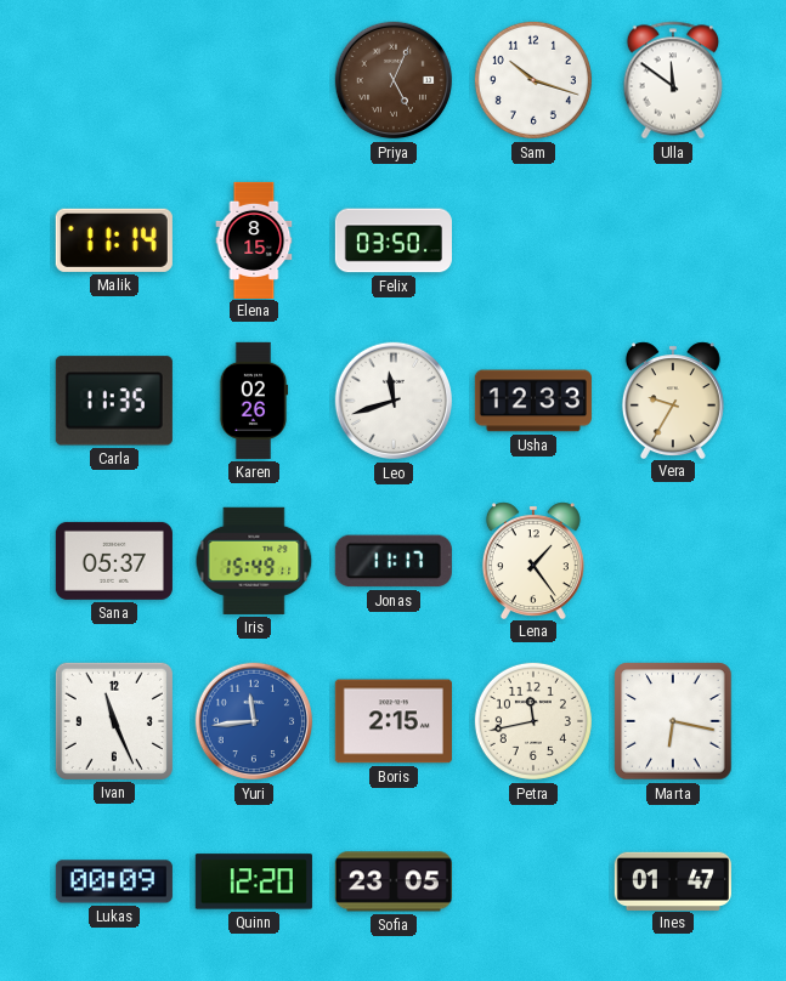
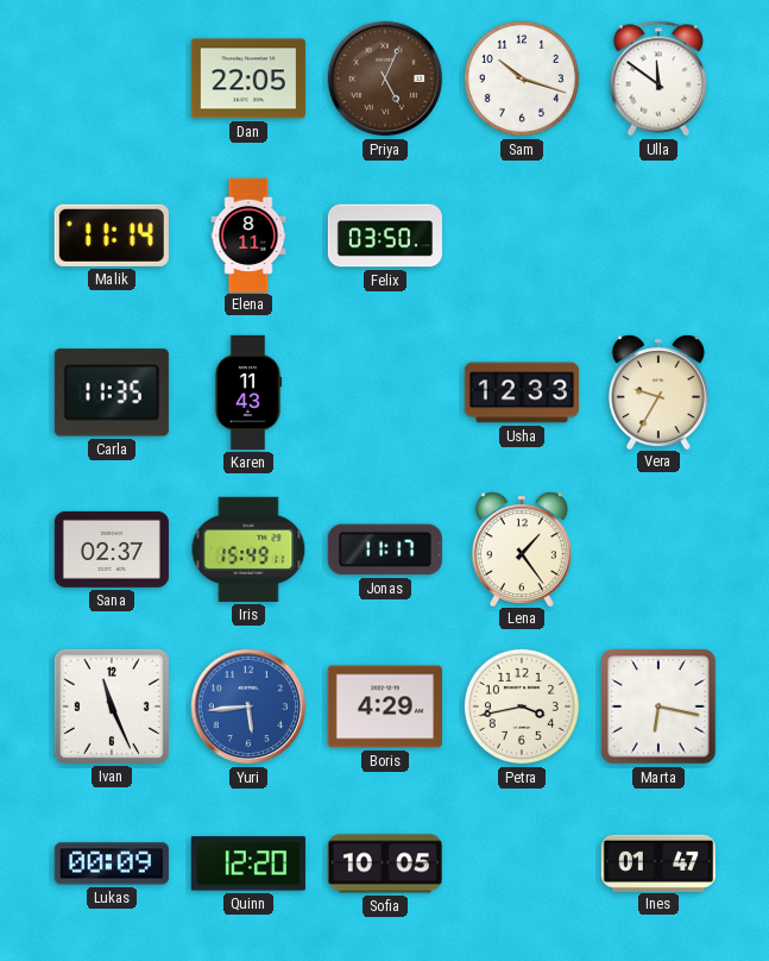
Dan: none -> 22:05 (248, 78)
Elena: 8:15 -> 8:11 (248, 234)
Karen: 02:26 -> 11:43 (248, 392)
Leo: 11:42 -> none (394, 401)
Sana: 05:37 -> 02:37 (112, 549)
Yuri: 11:44 -> 5:44 (248, 706)
Boris: 2:15 -> 4:29 (385, 706)
Petra: 11:43 -> 3:43 (522, 706)
Sofia: 23:05 -> 10:05 (385, 863)
